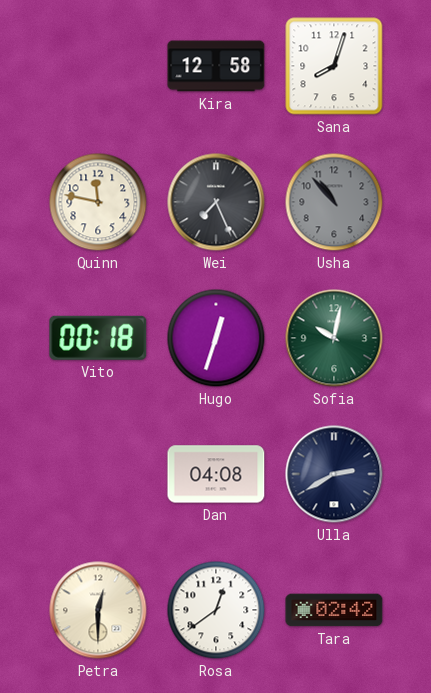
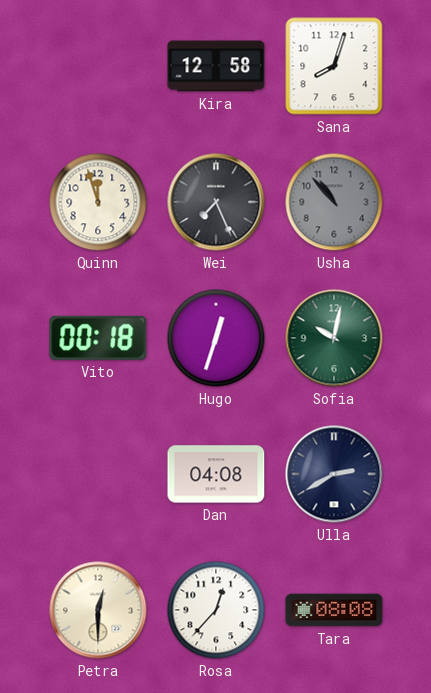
Quinn: 11:47 -> 11:57 (98, 202)
Rosa: 12:39 -> 12:37 (216, 610)
Tara: 02:42 -> 08:08 (334, 610)
